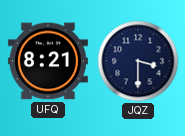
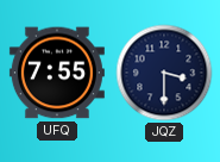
UFQ: 8:21 -> 7:55 (57, 73)
